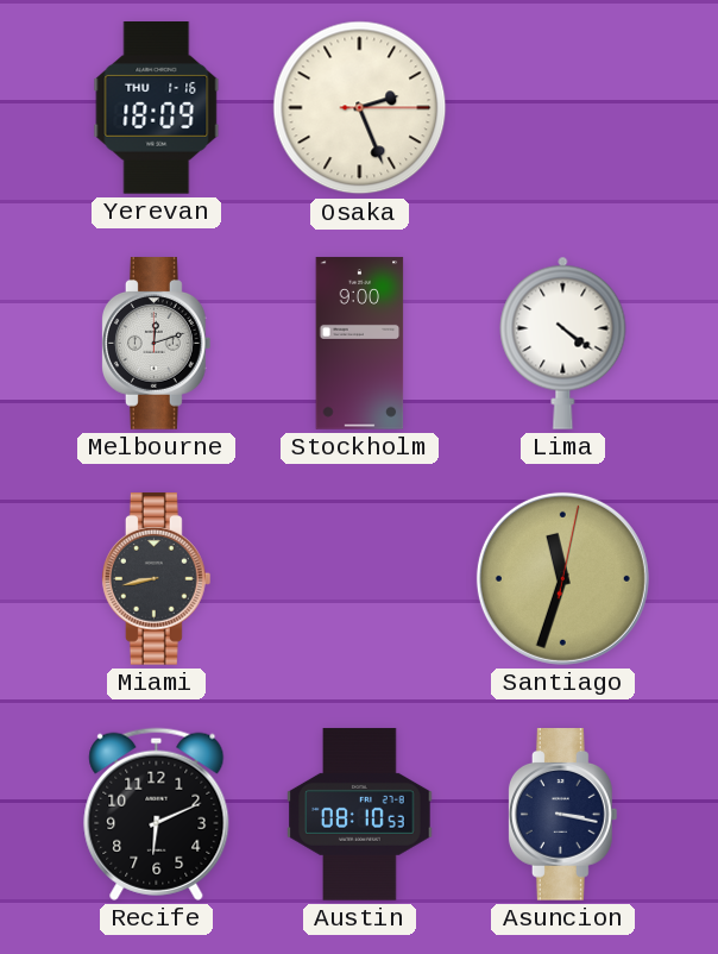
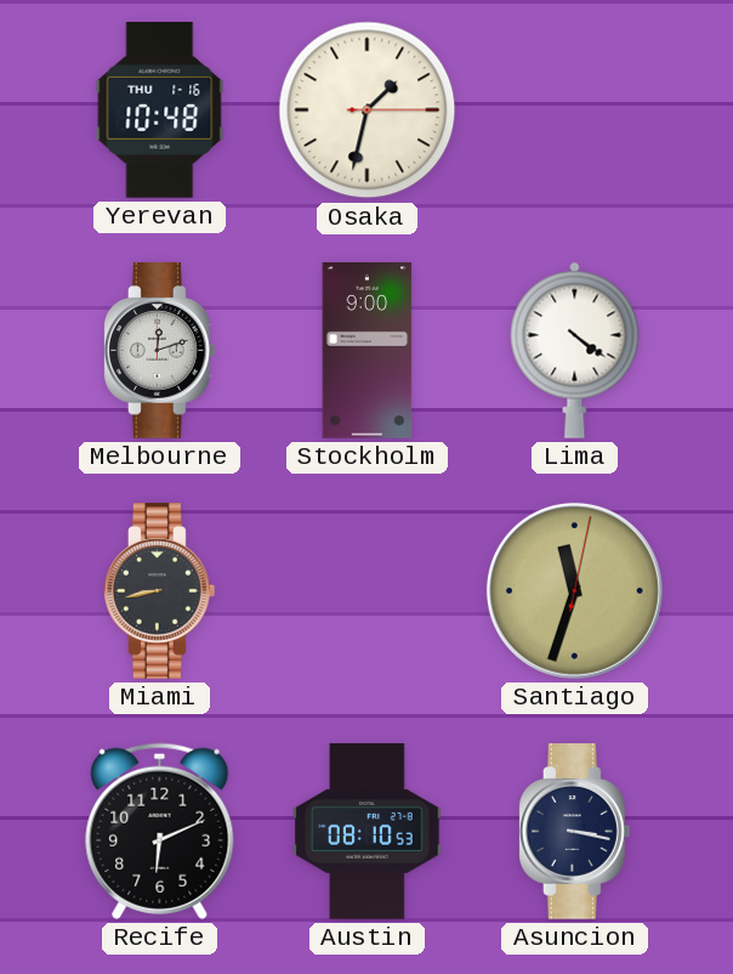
Yerevan: 18:09 -> 10:48 (160, 111)
Osaka: 2:26 -> 1:32 (368, 111)
